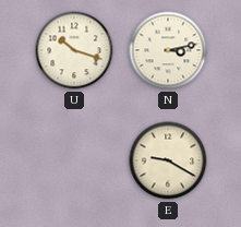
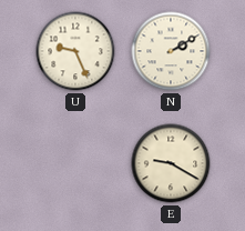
U: 10:18 -> 9:26 (75, 51)
N: 3:13 -> 2:10 (171, 51)
